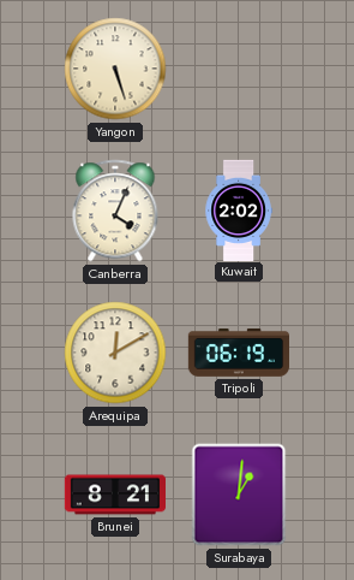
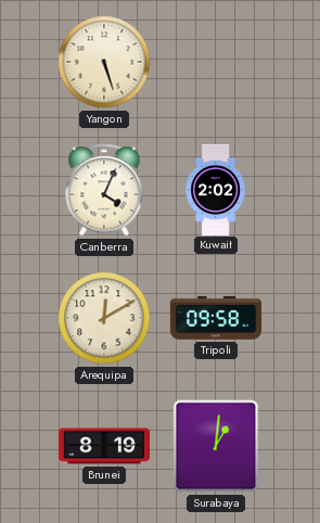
Tripoli: 06:19 -> 09:58 (215, 318)
Brunei: 8:21 -> 8:19 (103, 446)
